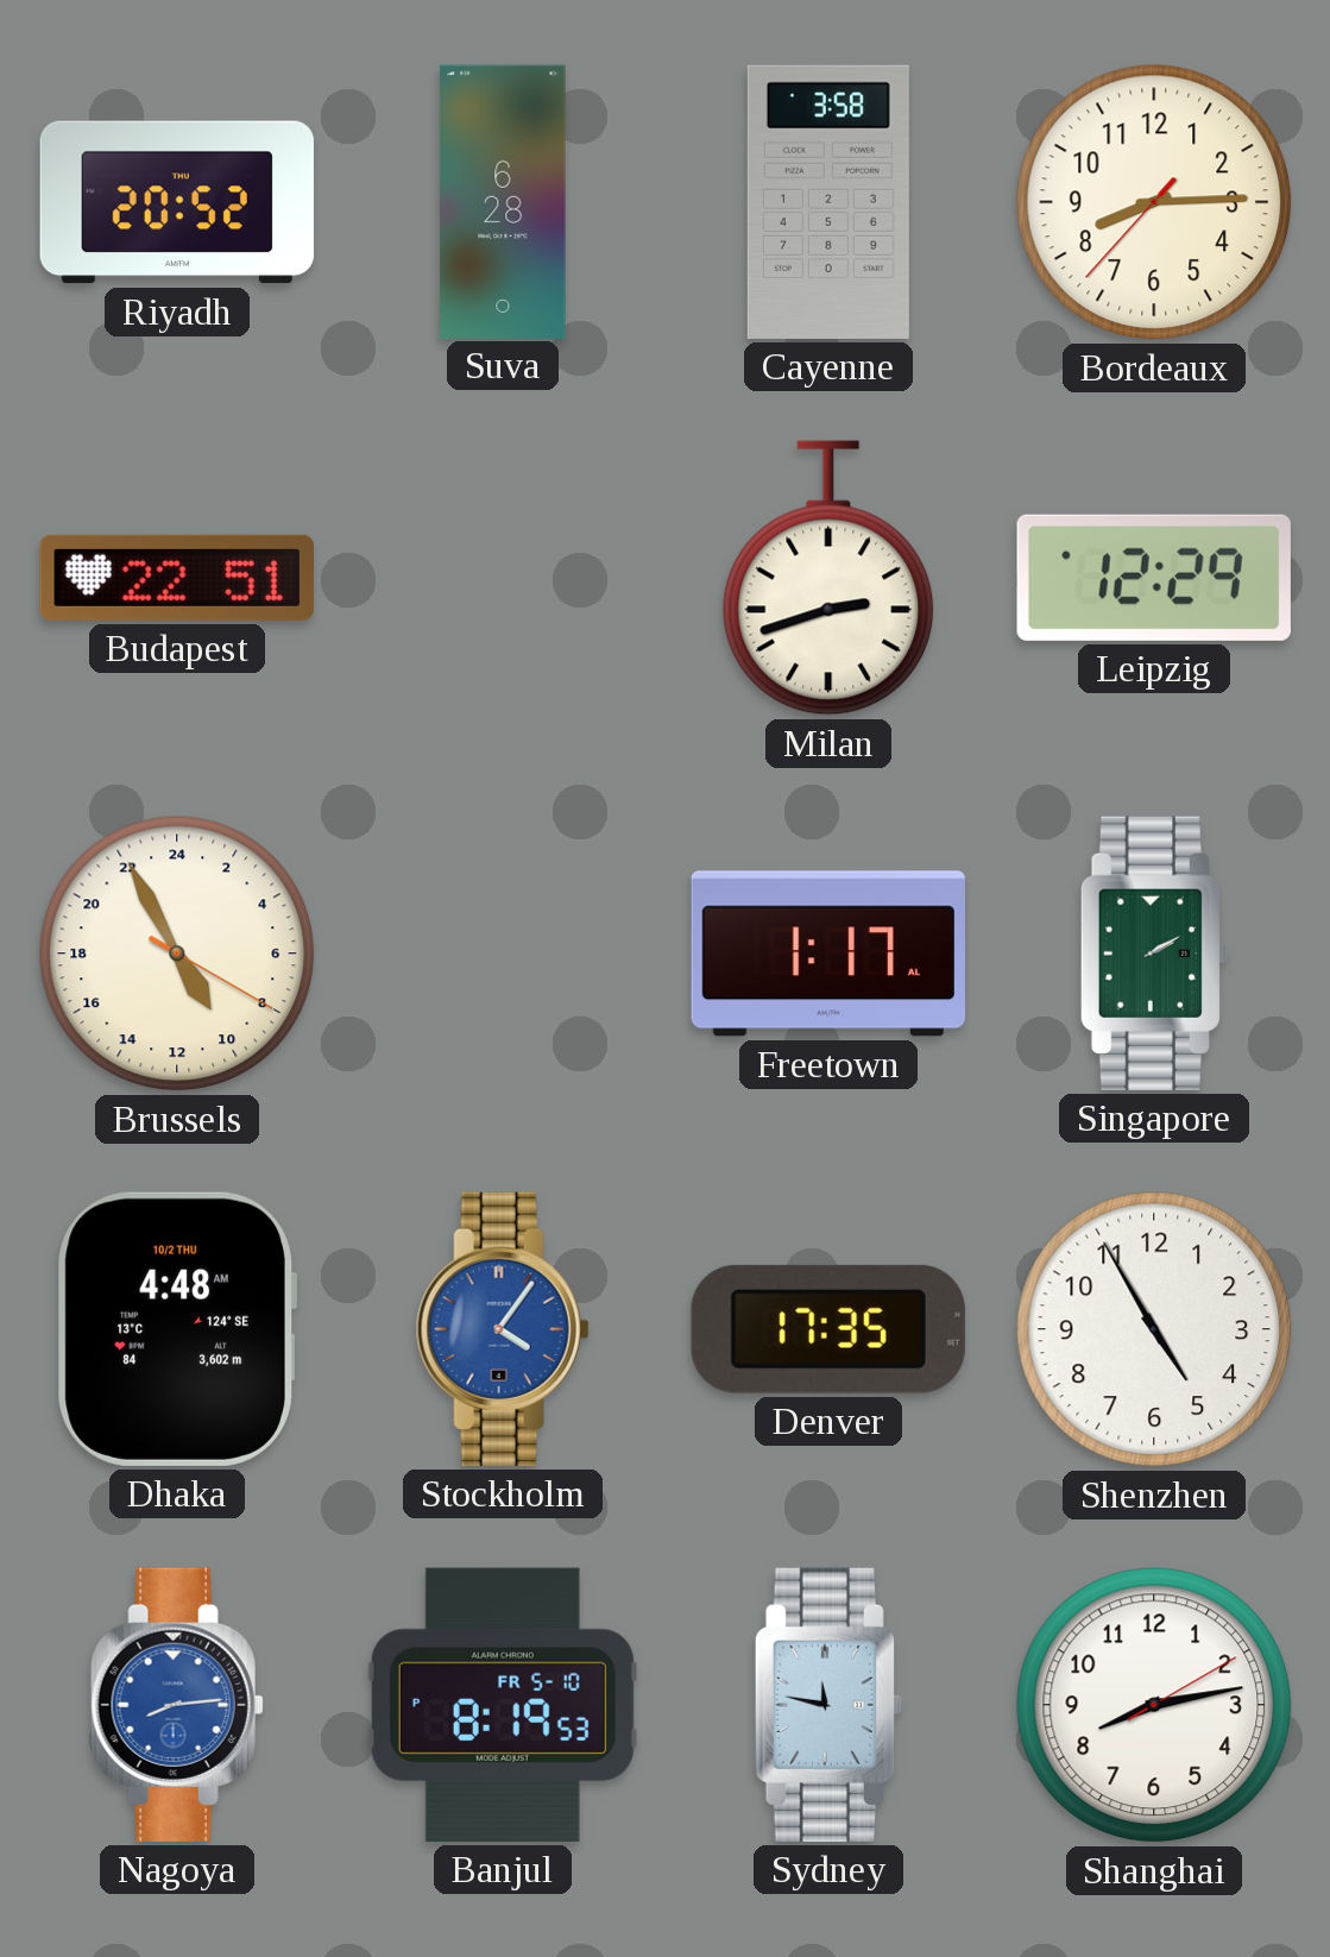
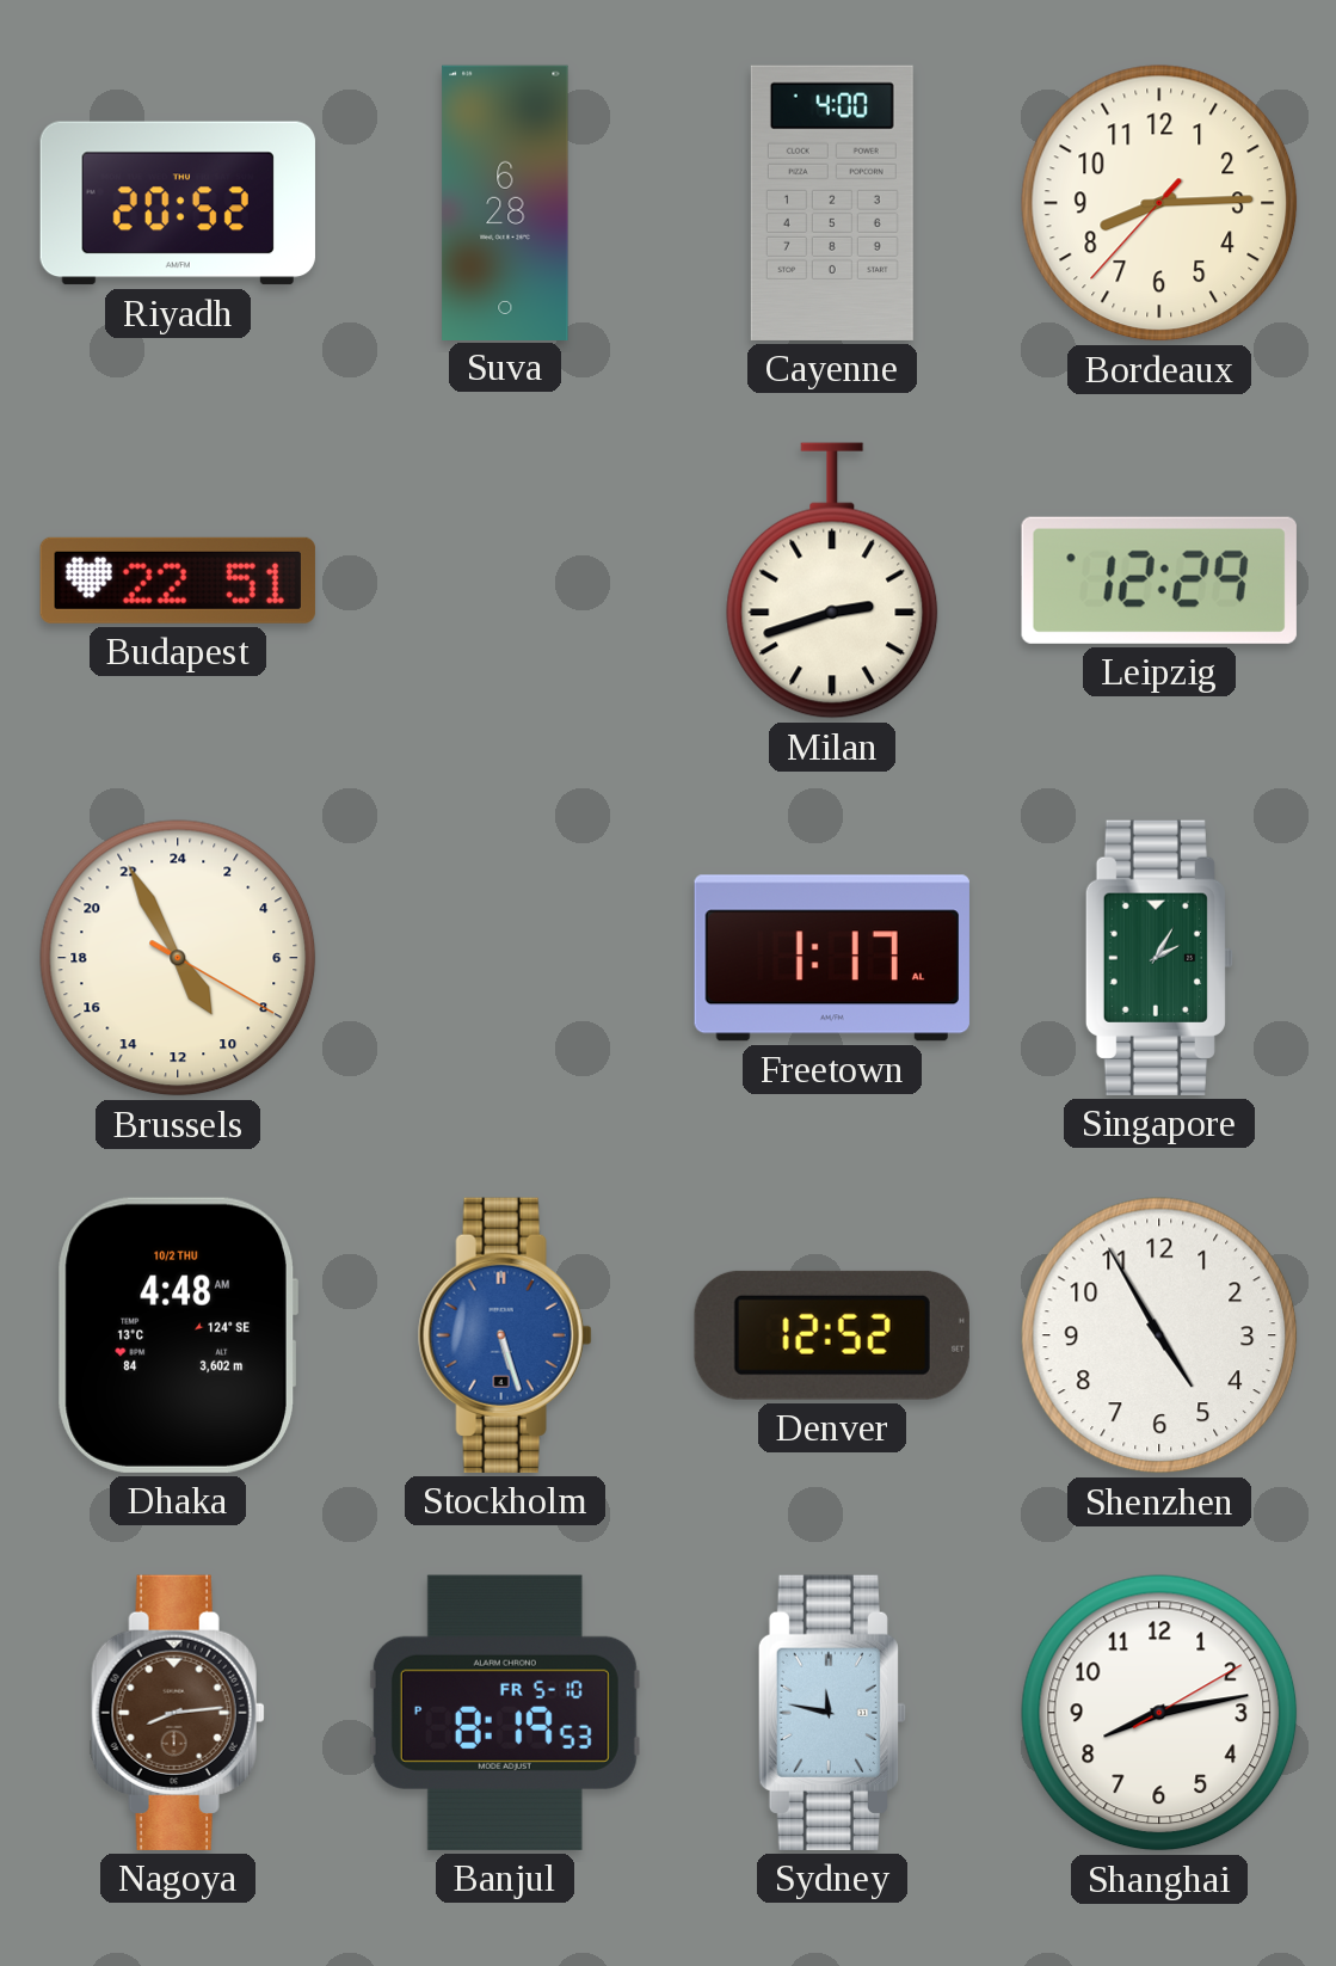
Cayenne: 3:58 -> 4:00 (832, 203)
Singapore: 2:10 -> 2:05 (1159, 958)
Stockholm: 4:06 -> 5:27 (505, 1335)
Denver: 17:35 -> 12:52 (832, 1335)
Nagoya dial: blue -> brown (178, 1713)
